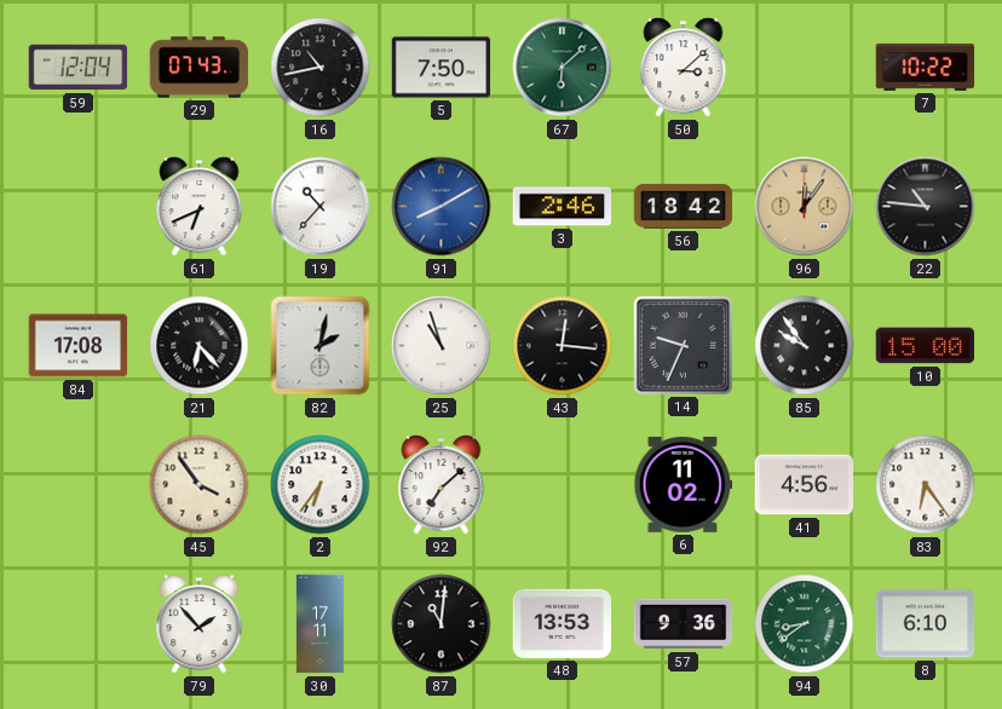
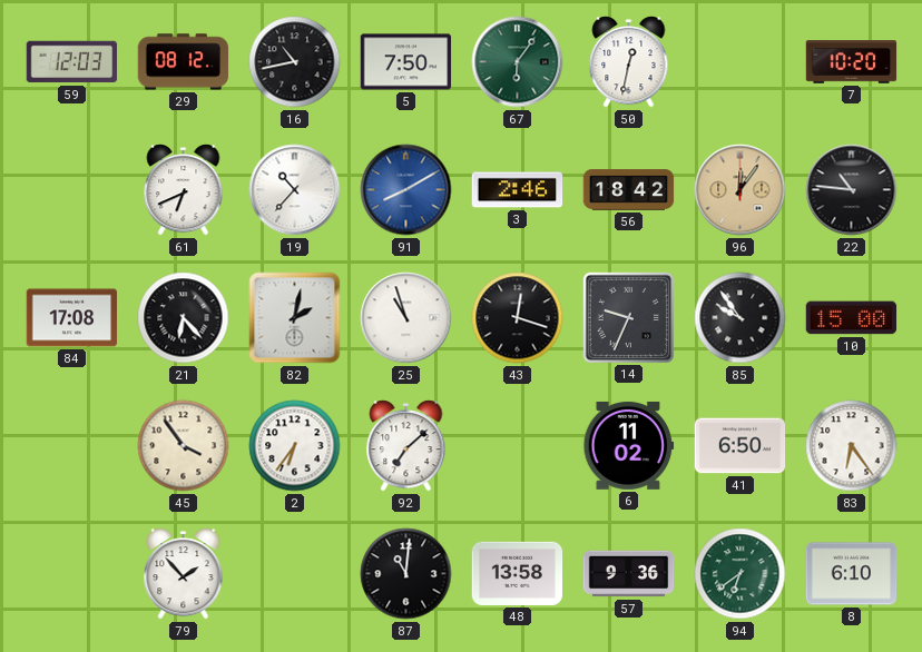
59: 12:04 -> 12:03 (72, 62)
29: 07:43 -> 08:12 (184, 62)
67: 6:08 -> 6:06 (518, 62)
50: 3:08 -> 12:32 (629, 62)
7: 10:22 -> 10:20 (852, 62)
43: 12:16 -> 12:18 (518, 318)
41: 4:56 -> 6:50 (740, 446)
30: 17:11 -> none (319, 624)
48: 13:53 -> 13:58 (518, 573)
94: 8:39 -> 6:39 (740, 574)
